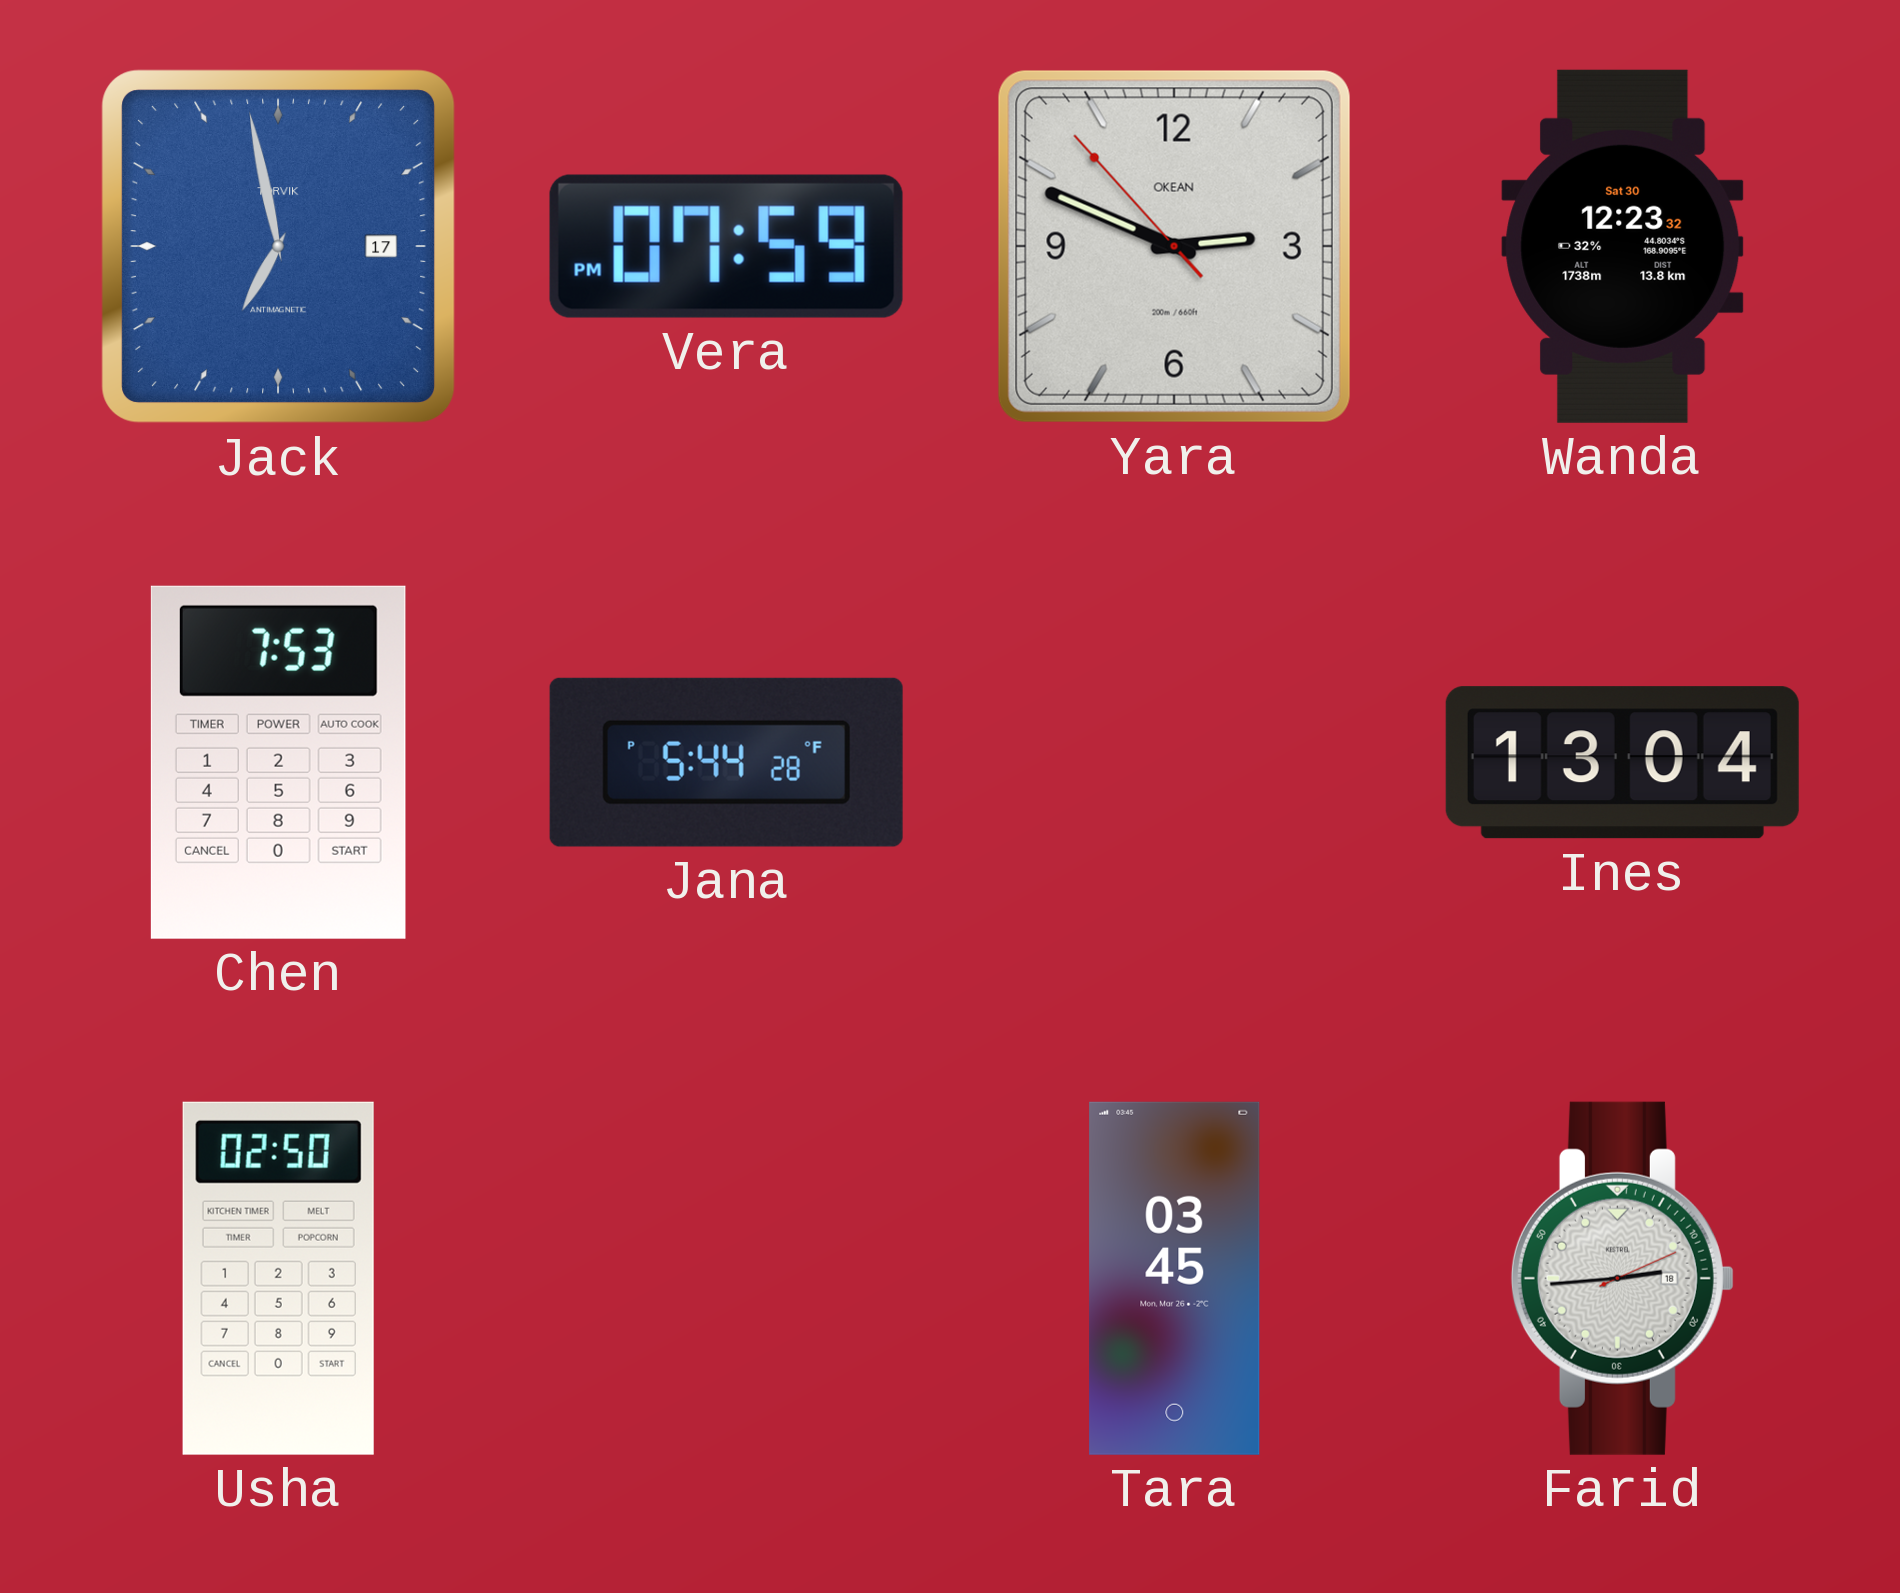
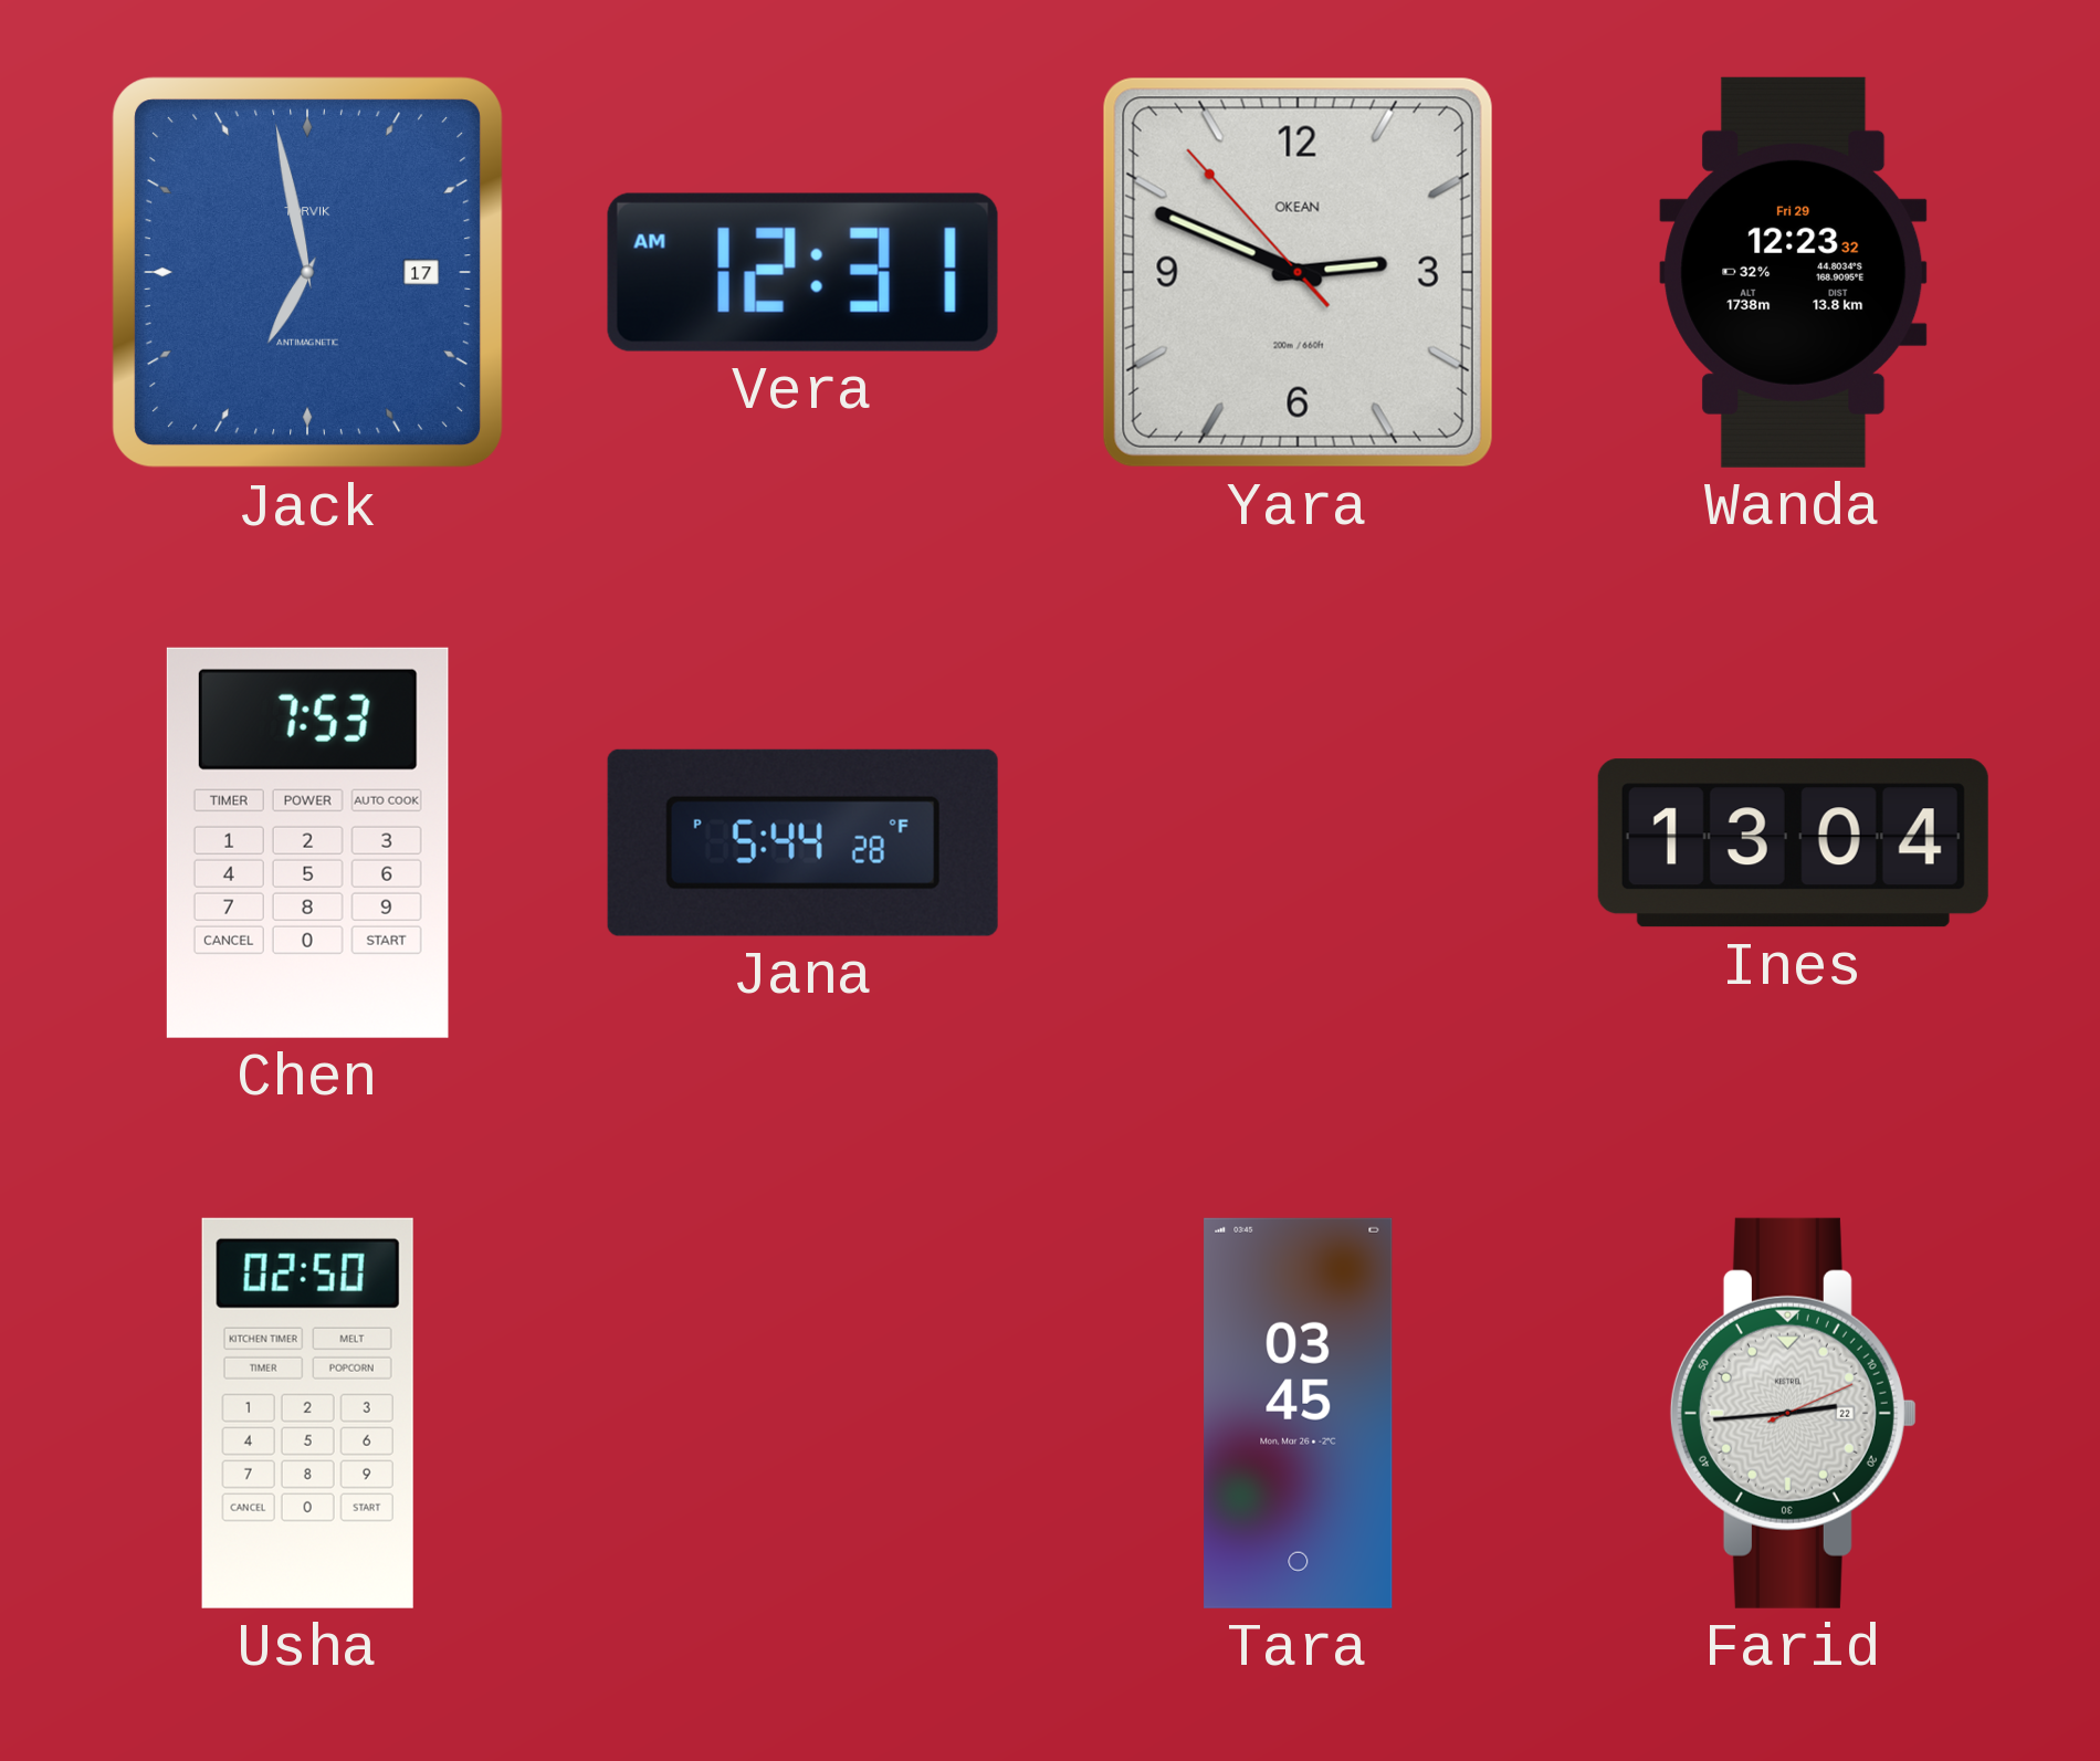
Vera: 07:59 -> 12:31 (802, 272)
Wanda date: Sat 30 -> Fri 29 (1794, 272)
Farid date: 18 -> 22 (1793, 1413)
